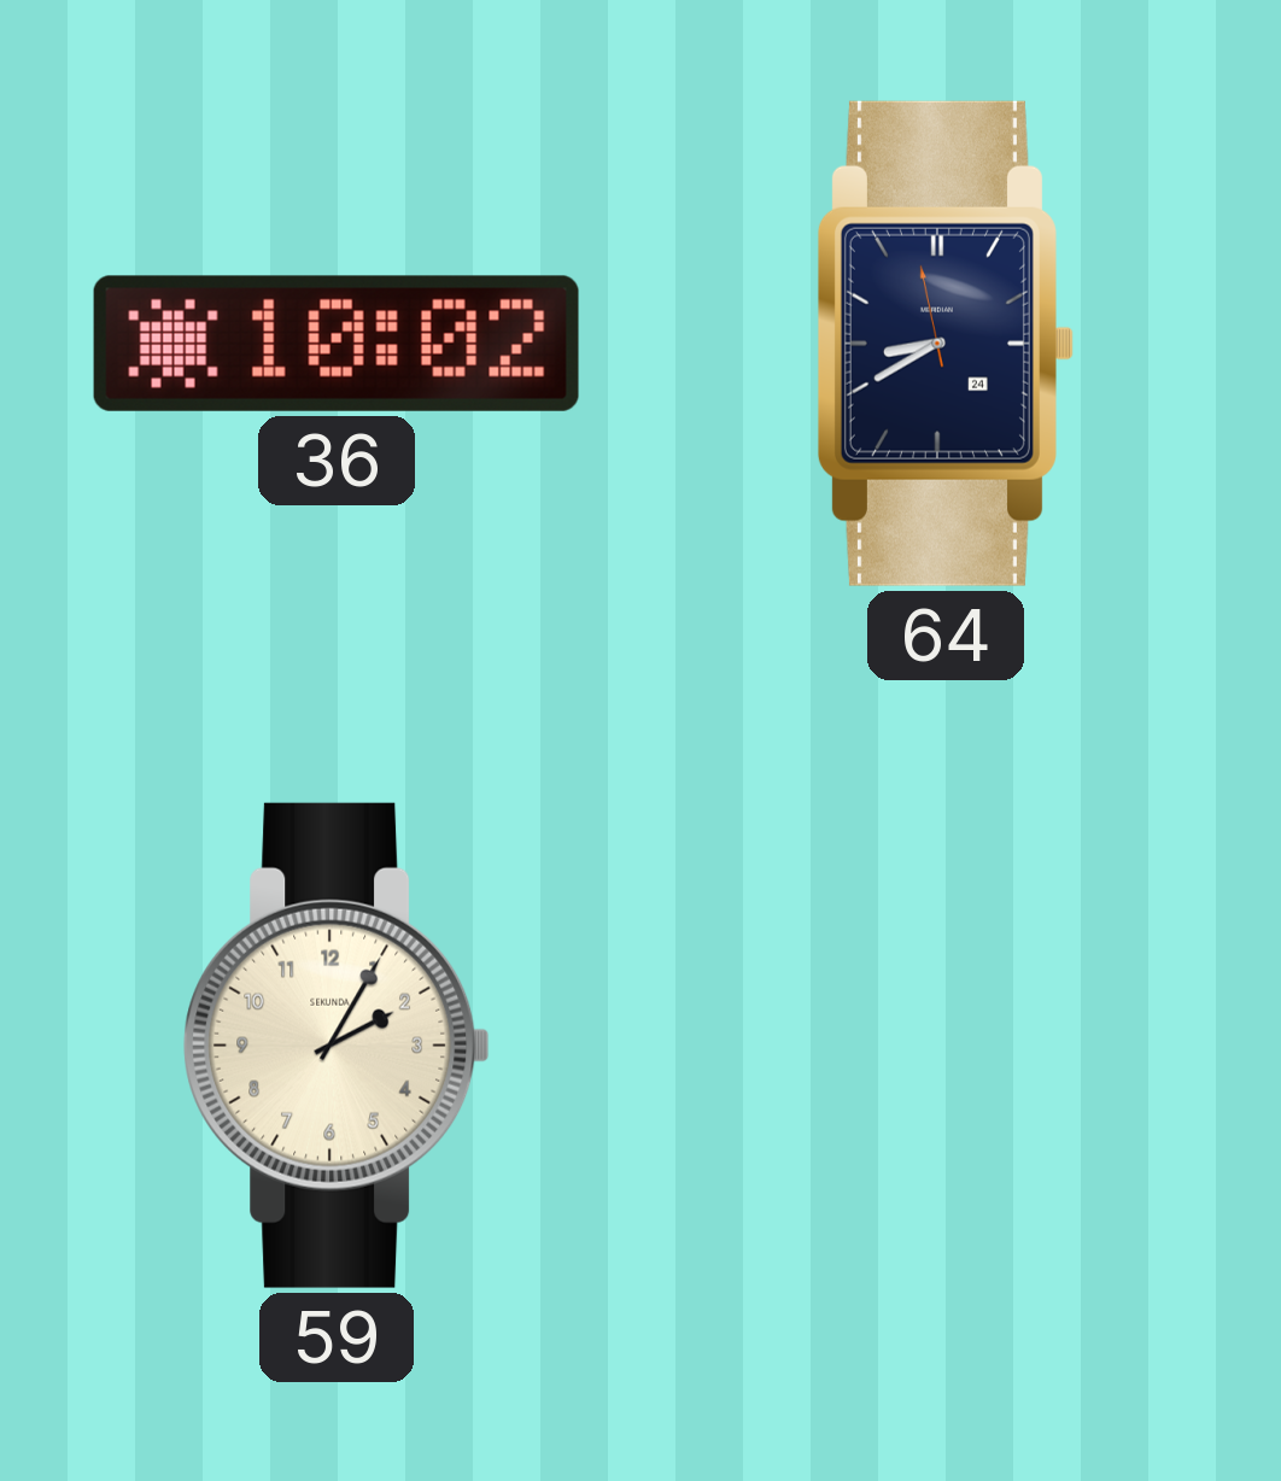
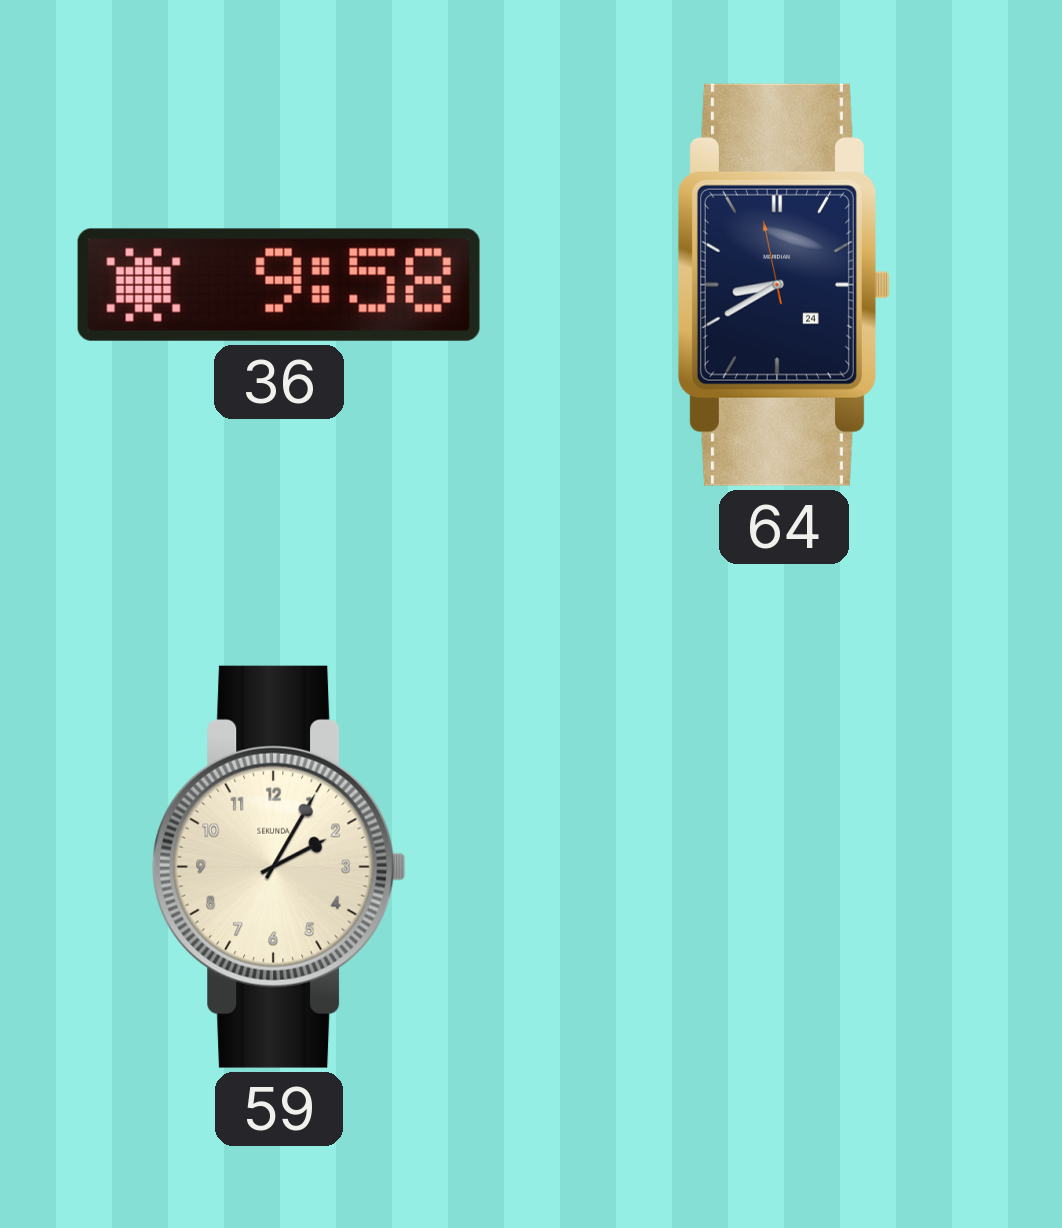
36: 10:02 -> 9:58 (279, 285)
